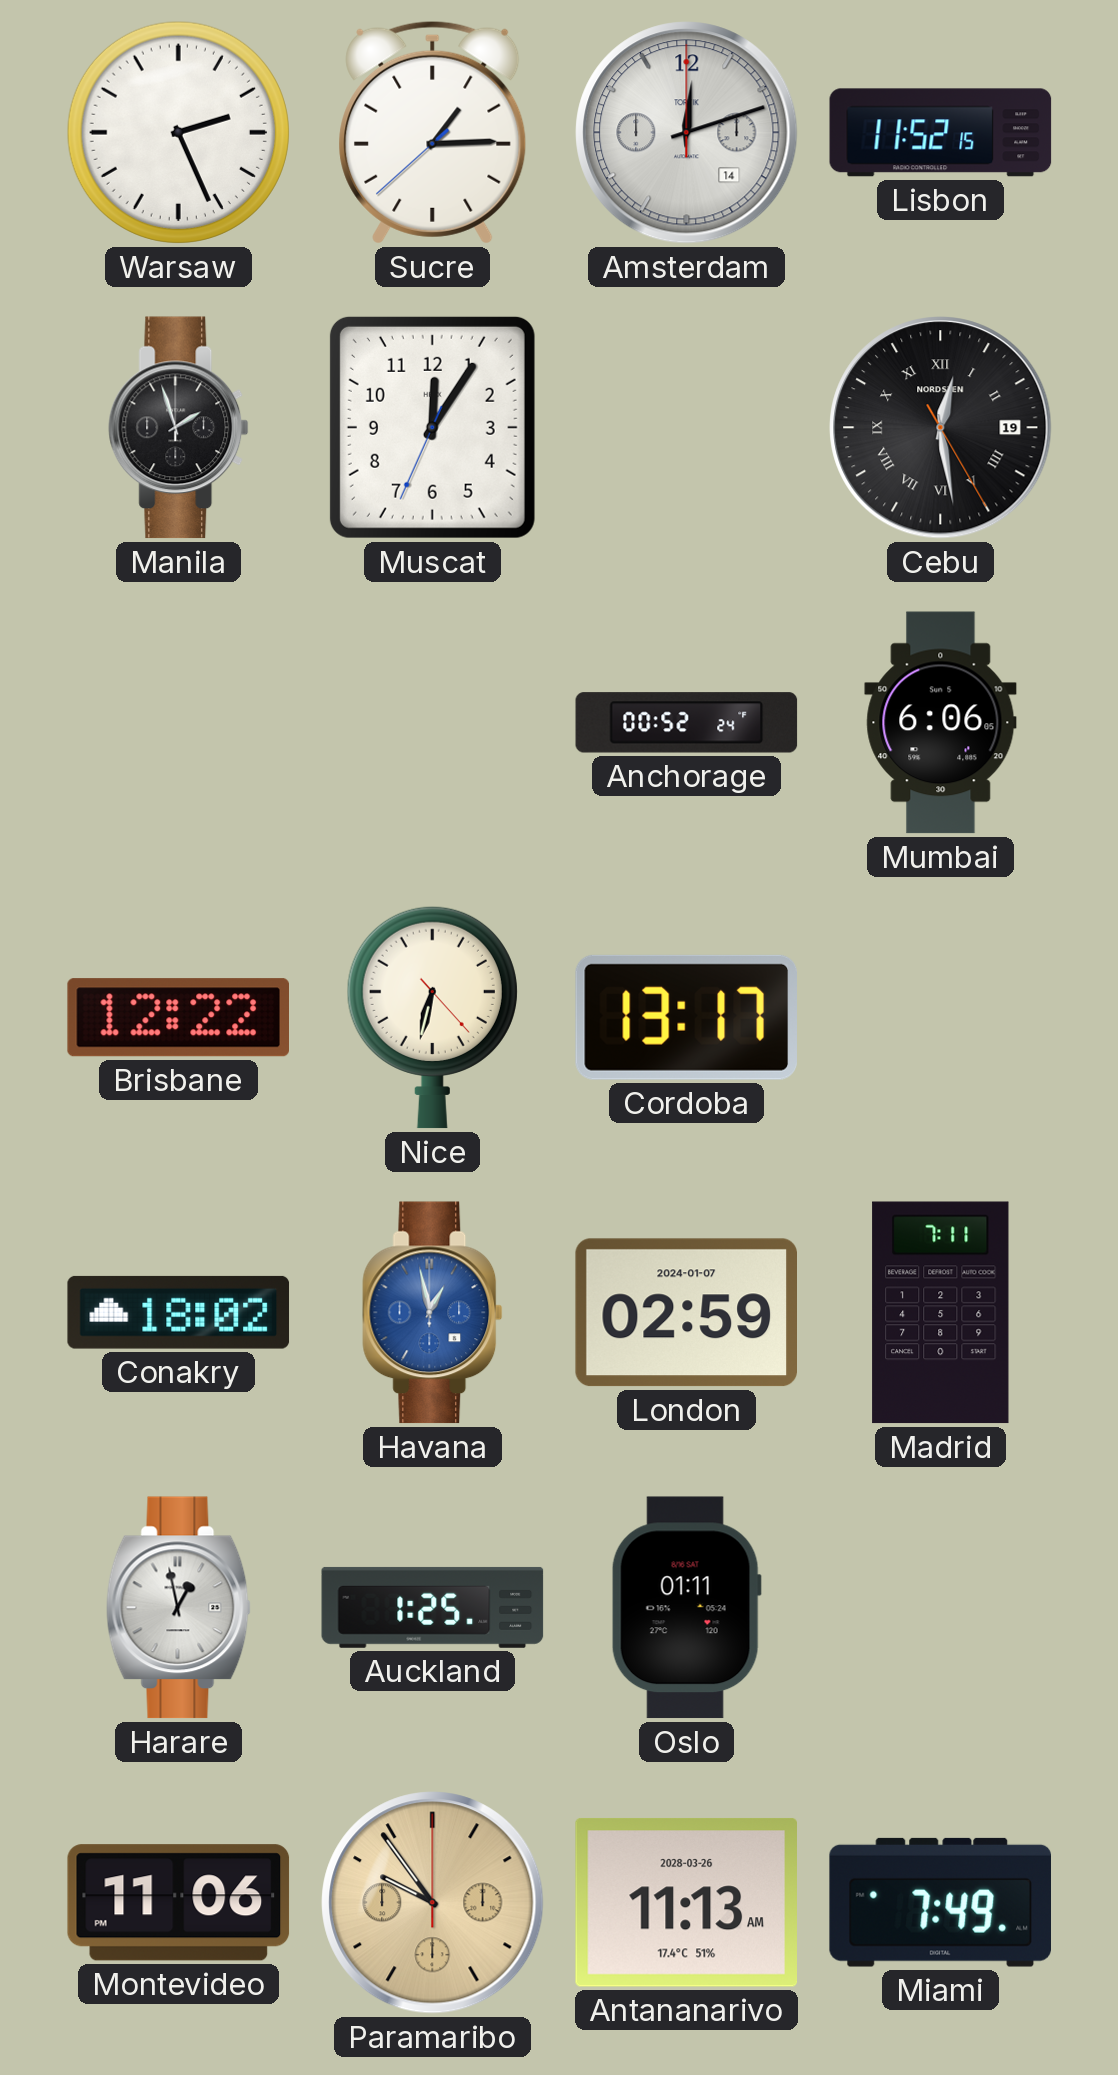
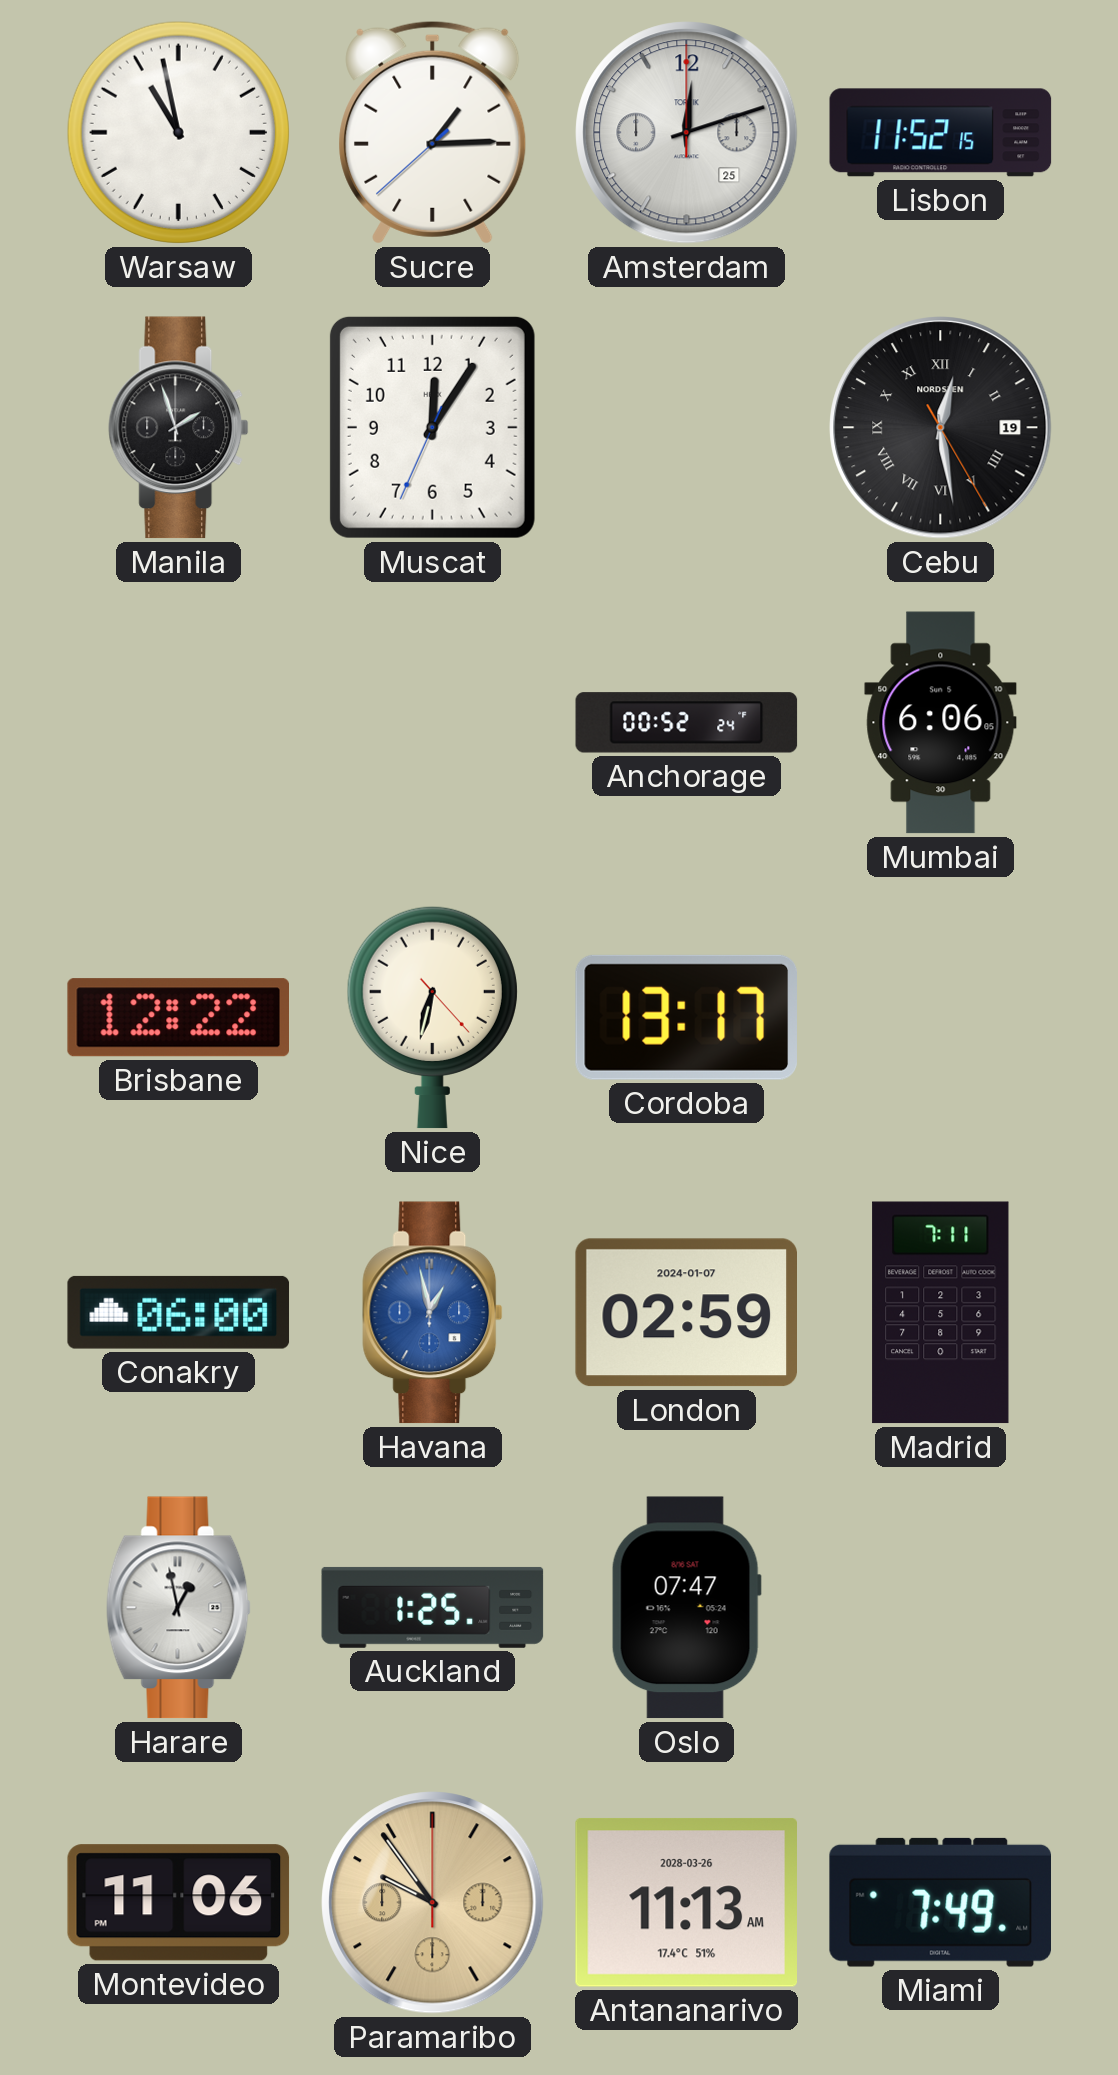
Warsaw: 2:26 -> 10:58 (178, 132)
Amsterdam date: 14 -> 25 (687, 133)
Conakry: 18:02 -> 06:00 (179, 1312)
Oslo: 01:11 -> 07:47 (686, 1608)
